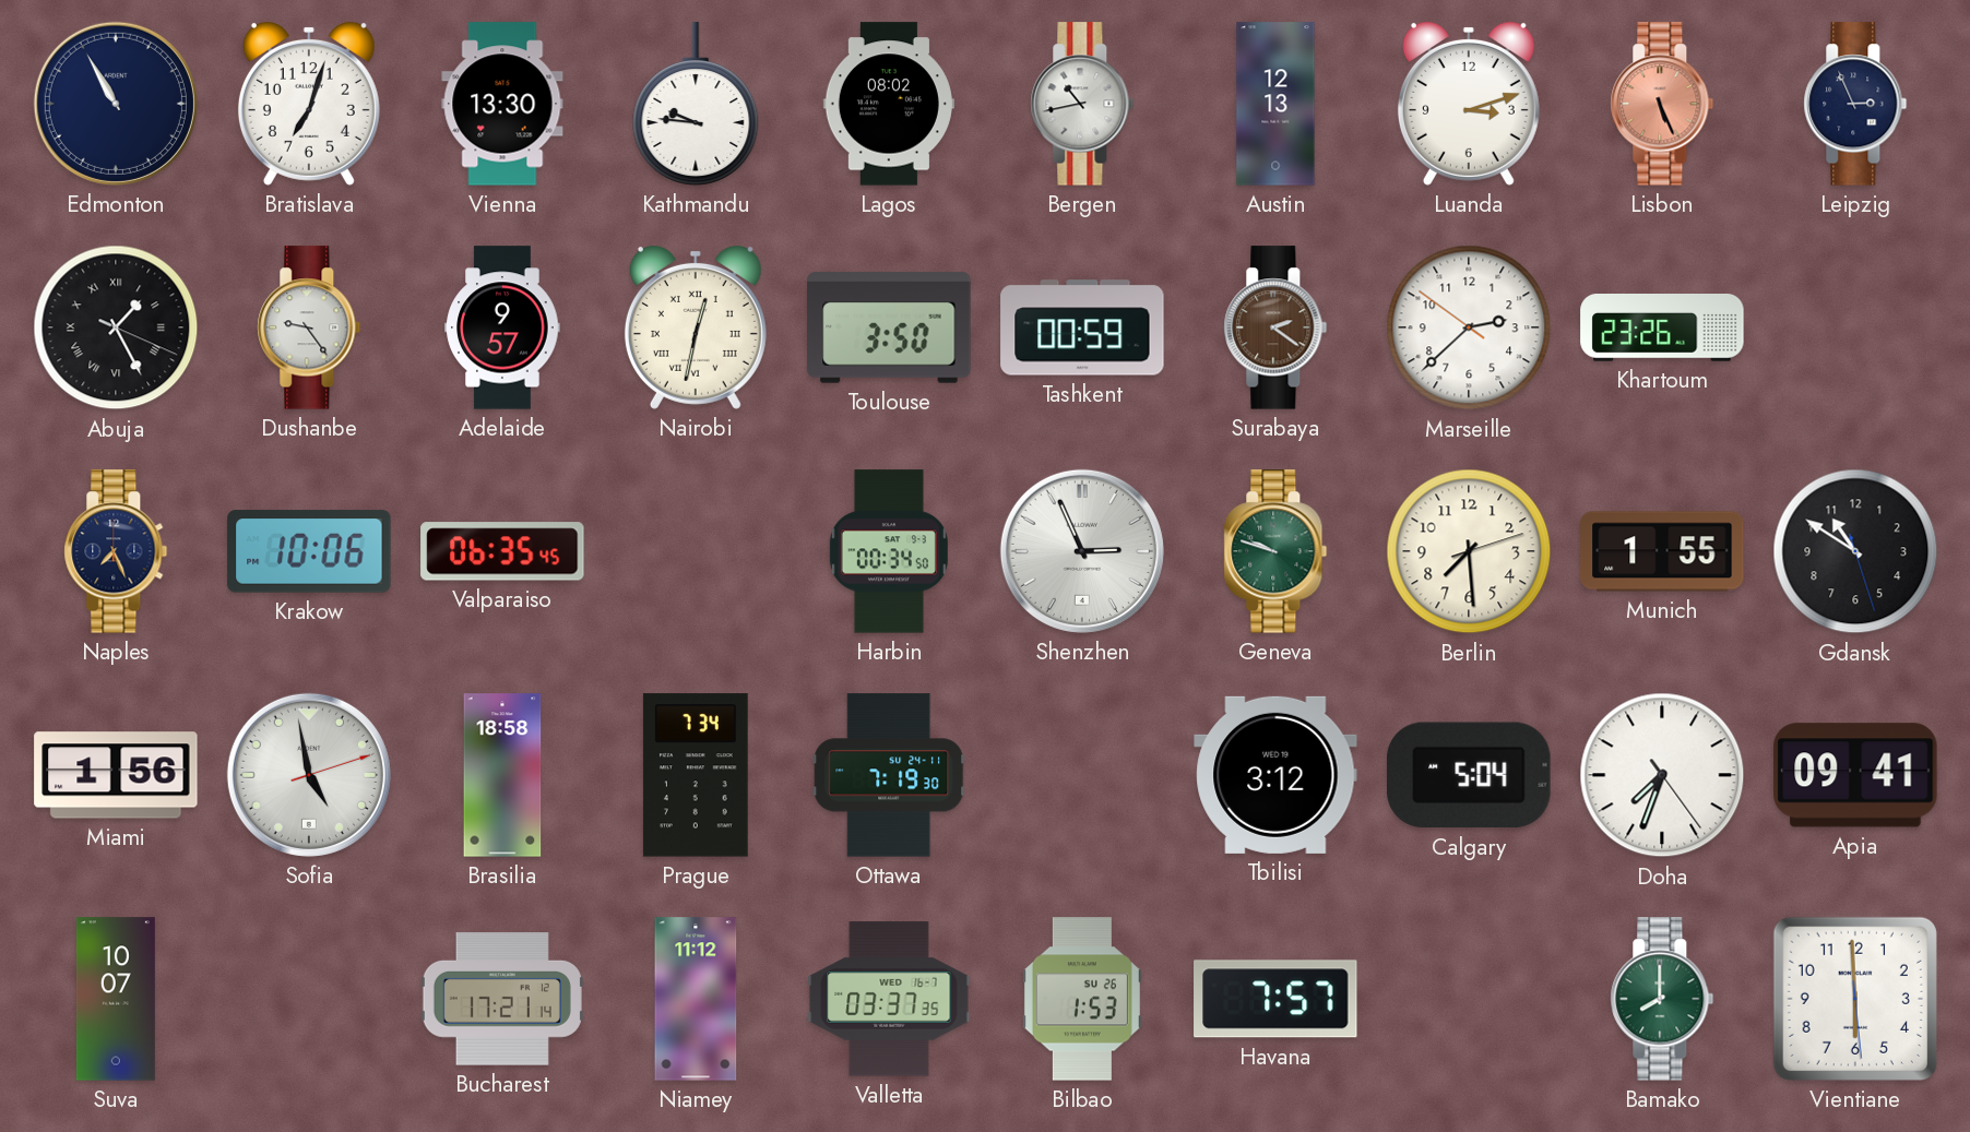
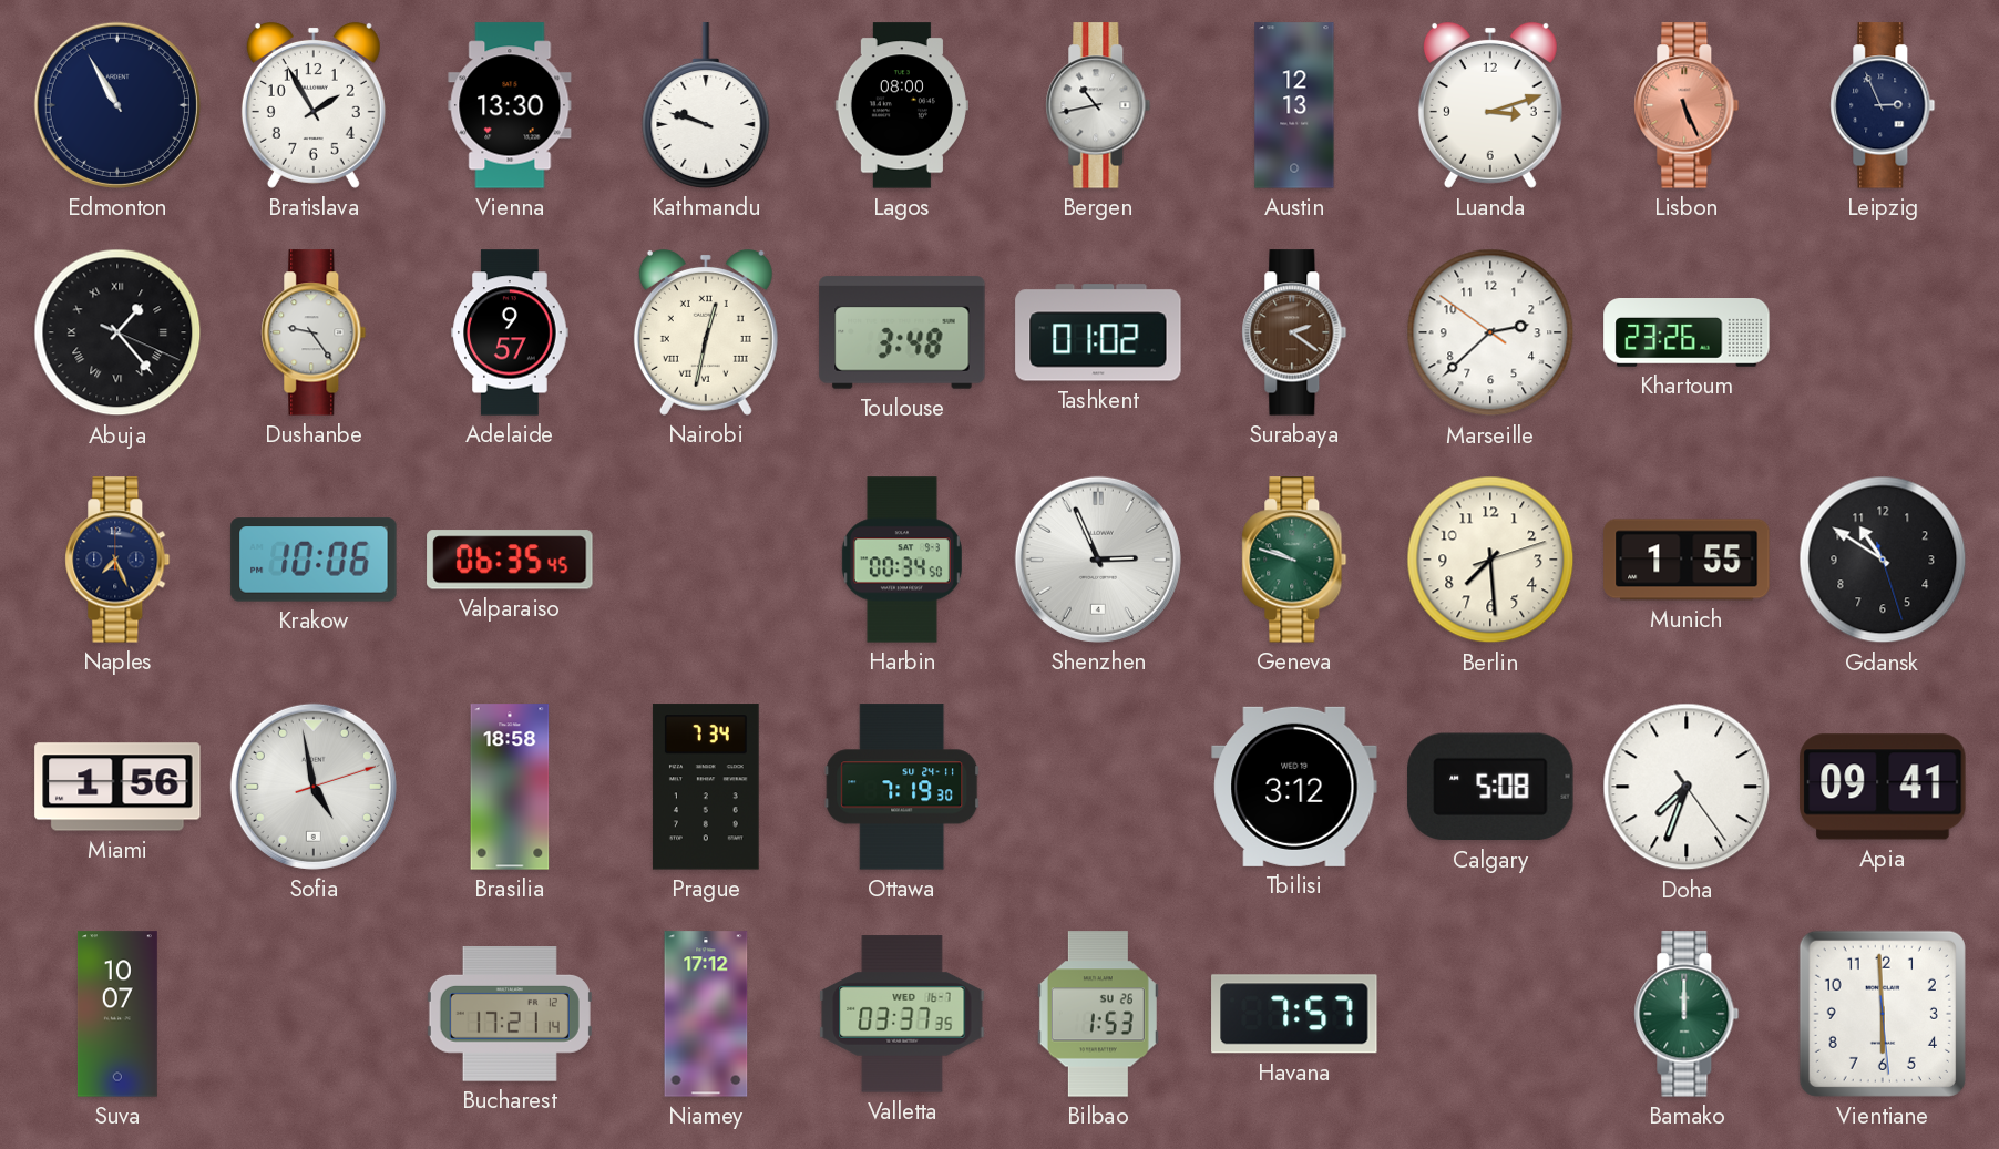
Bratislava: 7:03 -> 1:55 (314, 105)
Kathmandu: 9:46 -> 9:48 (706, 105)
Lagos: 08:02 -> 08:00 (902, 105)
Abuja: 1:25 -> 1:23 (117, 332)
Toulouse: 3:50 -> 3:48 (902, 332)
Tashkent: 00:59 -> 01:02 (1098, 332)
Calgary: 5:04 -> 5:08 (1490, 787)
Niamey: 11:12 -> 17:12 (706, 1014)
Bamako: 8:00 -> 12:00 (1687, 1014)
